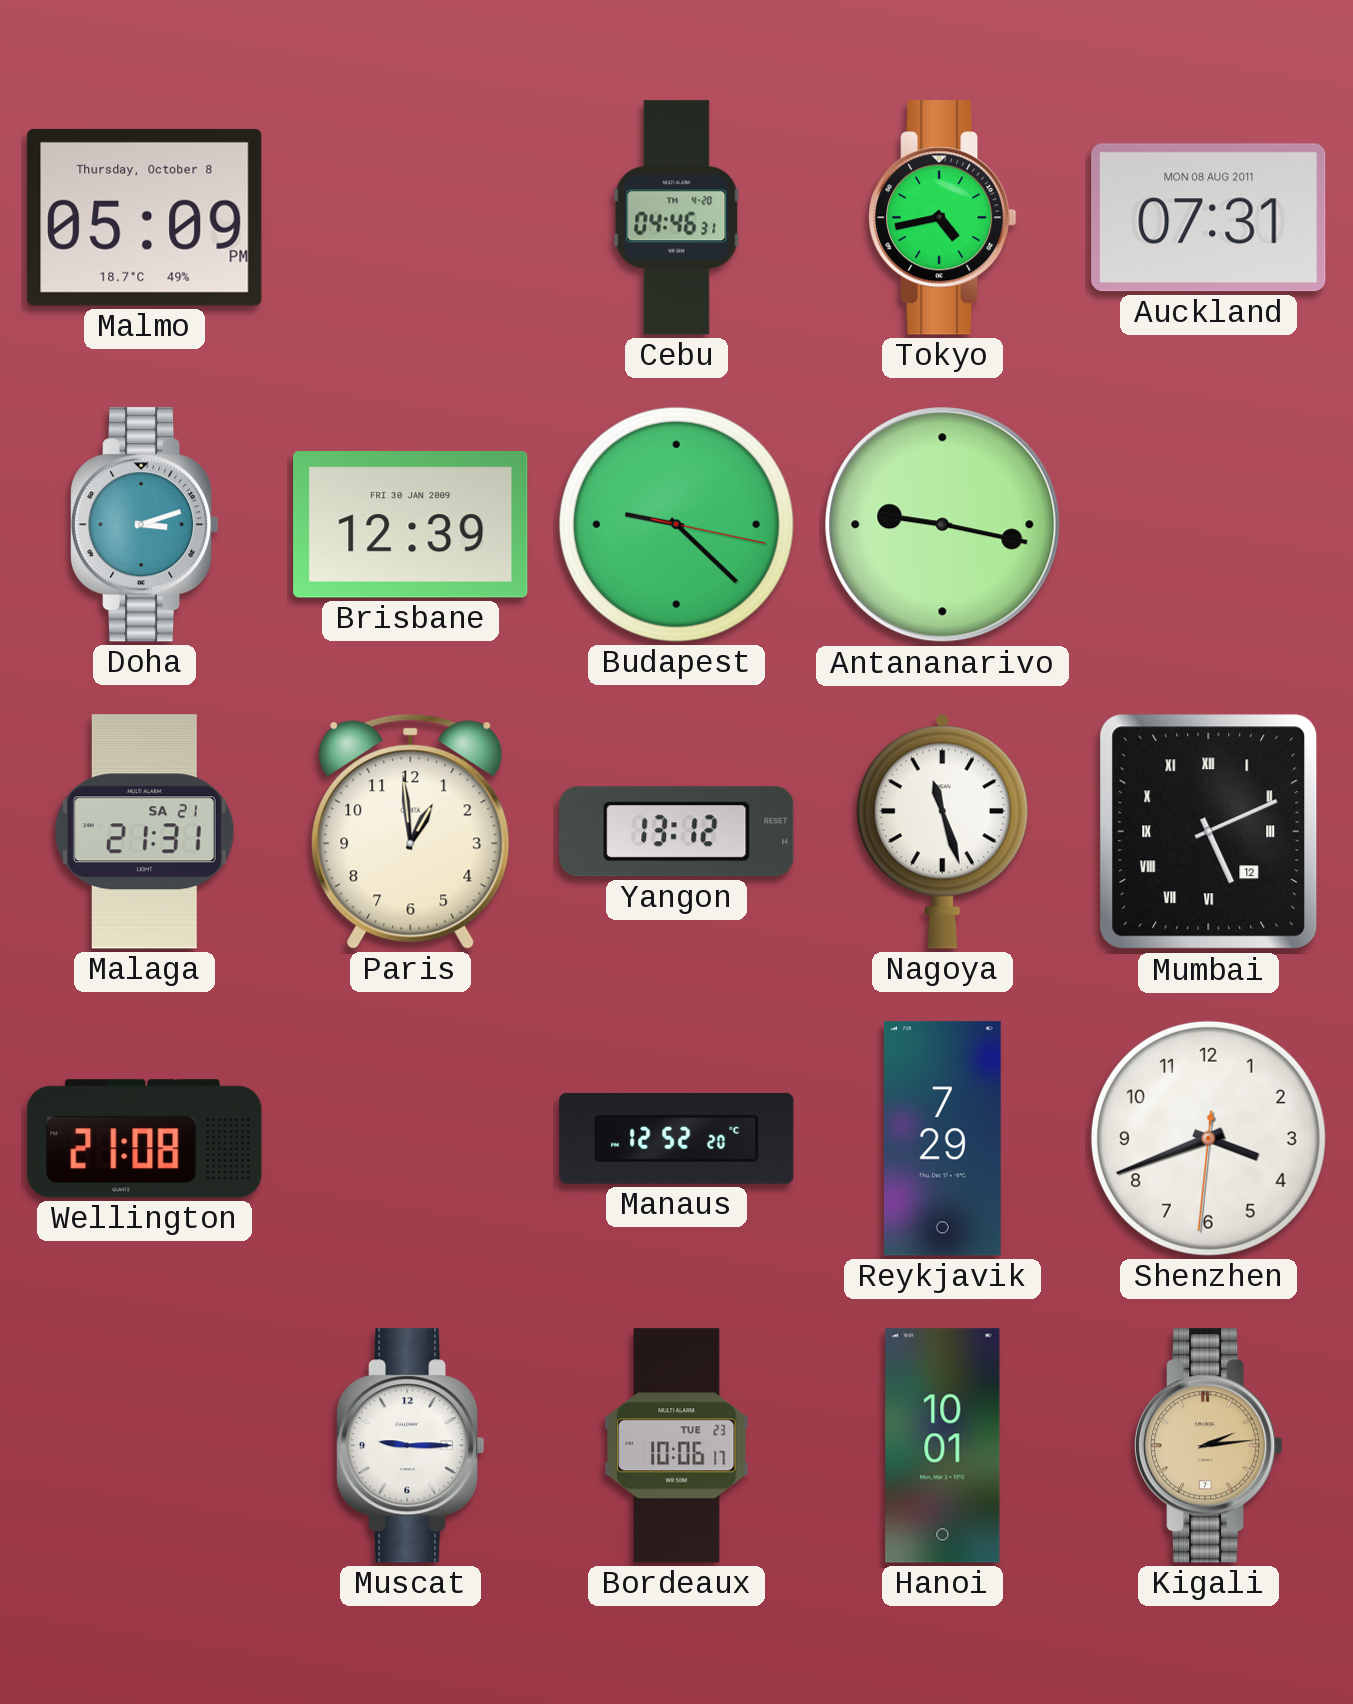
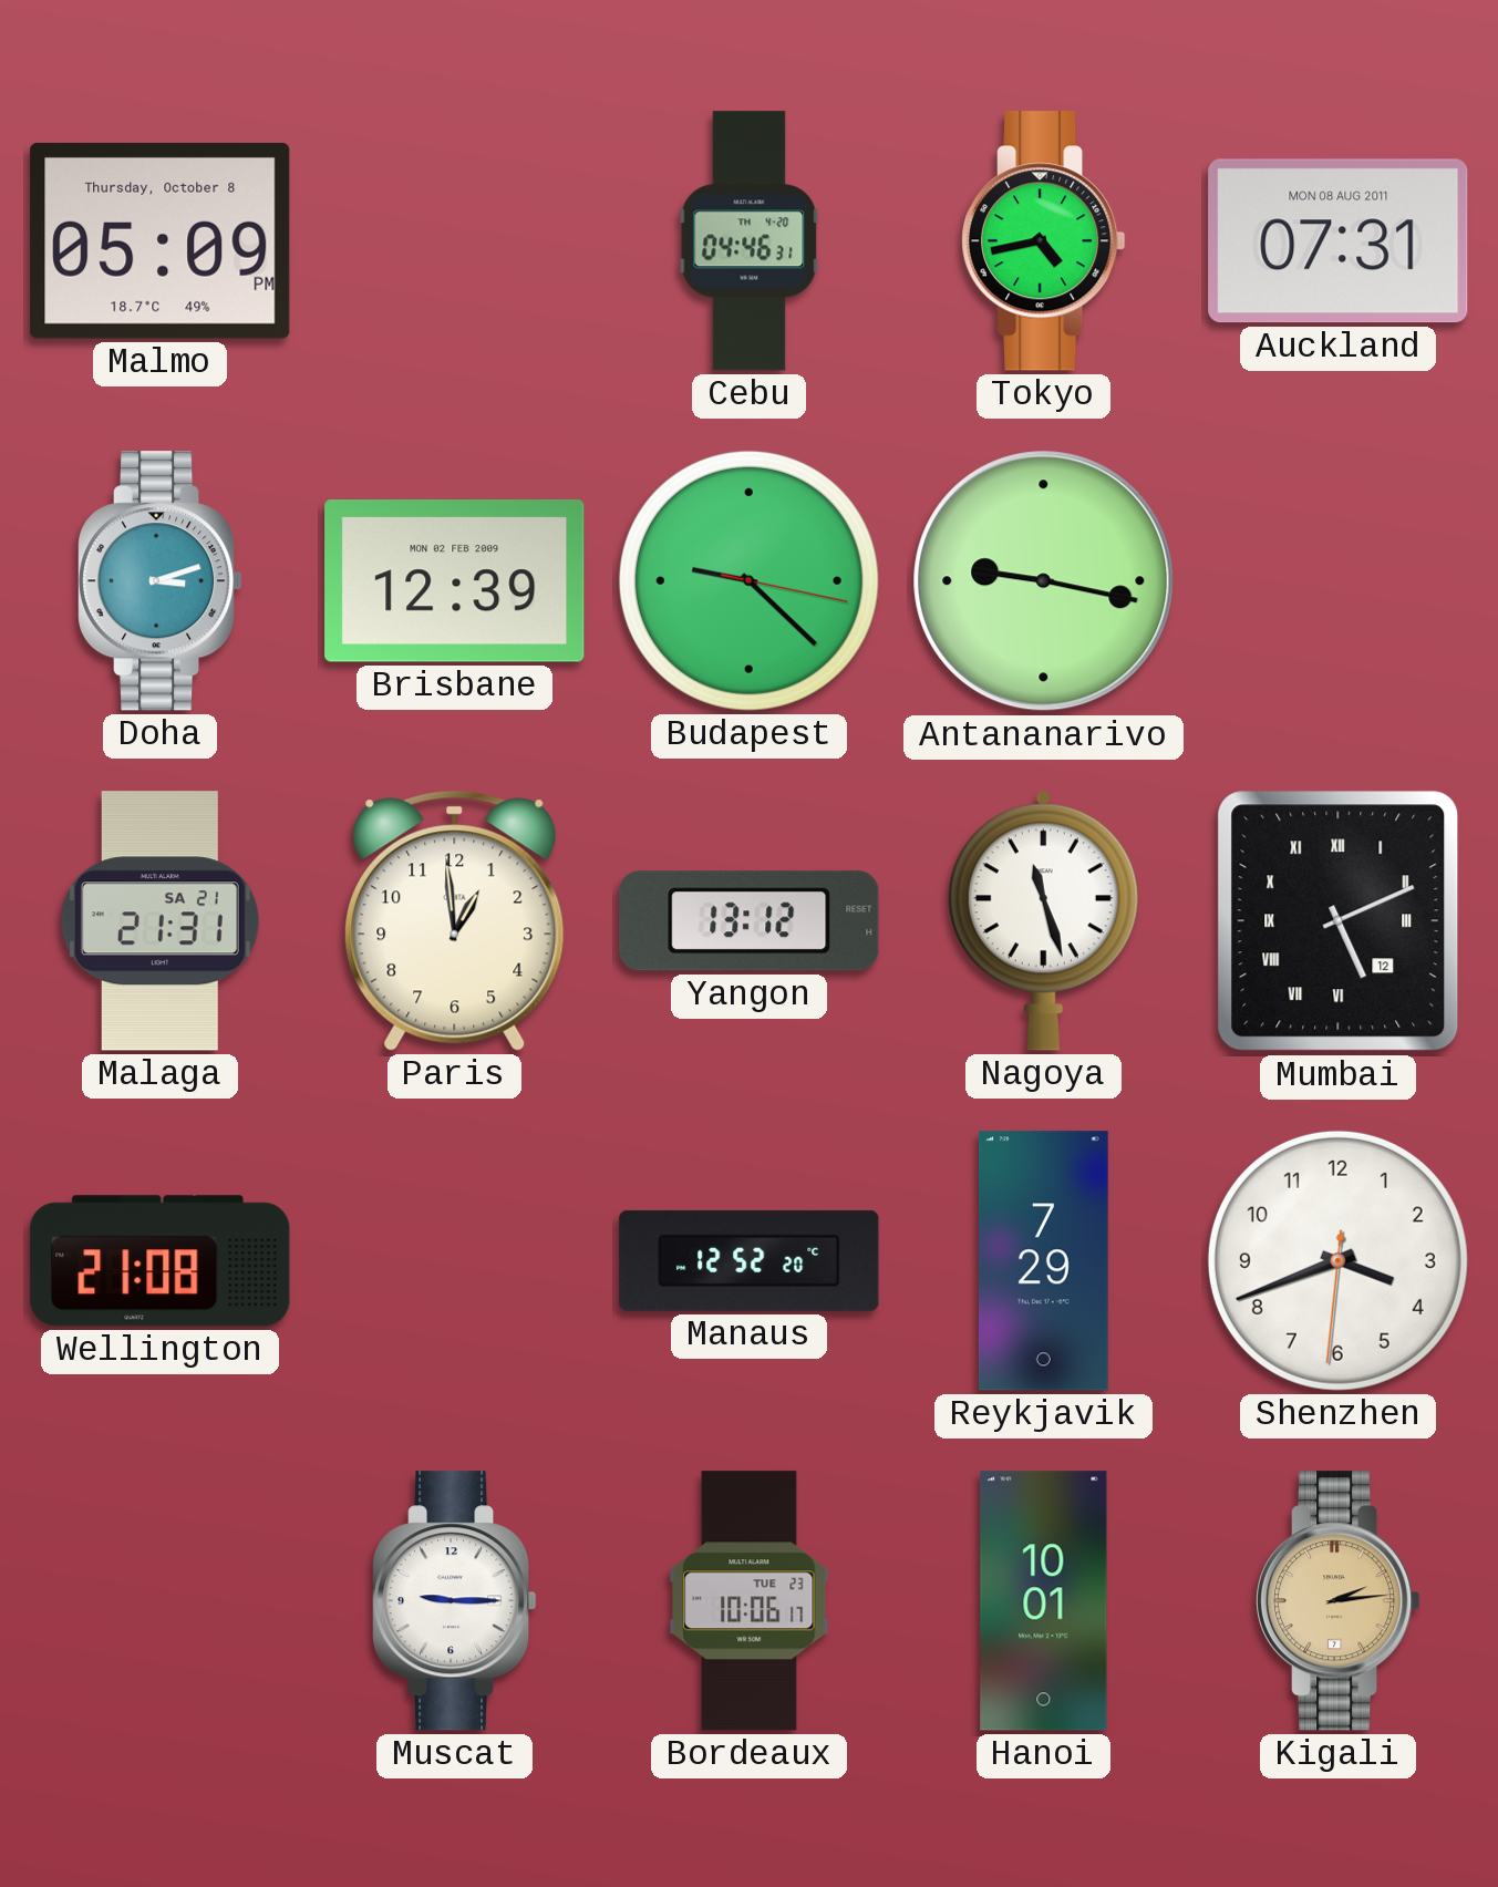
Brisbane date: FRI 30 JAN 2009 -> MON 02 FEB 2009 (455, 580)
